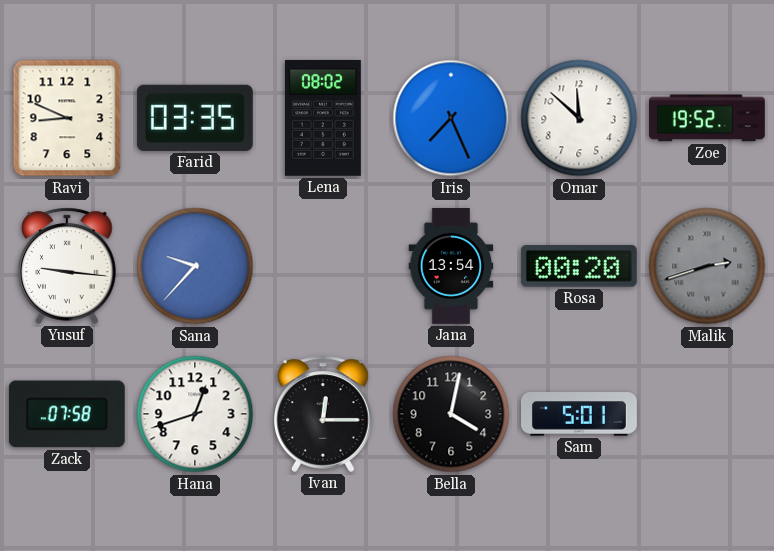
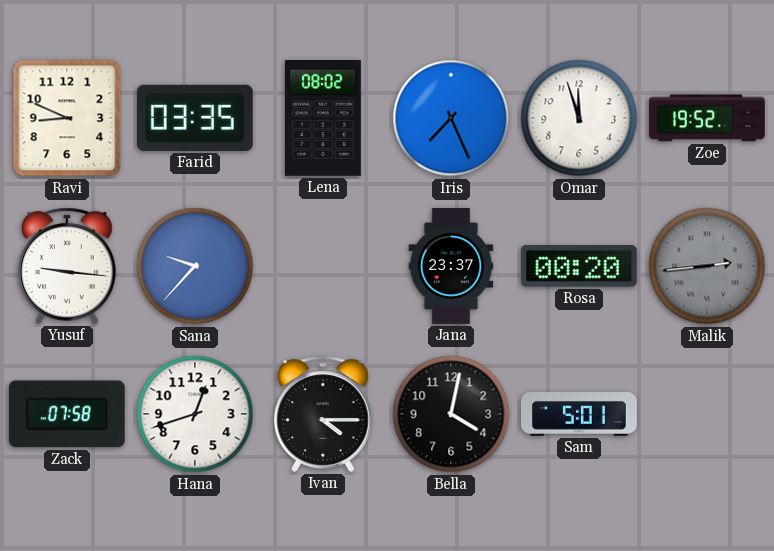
Omar: 11:52 -> 11:57 (579, 118)
Jana: 13:54 -> 23:37 (451, 267)
Malik: 2:42 -> 2:44 (707, 266)
Ivan: 12:15 -> 4:15 (323, 414)
